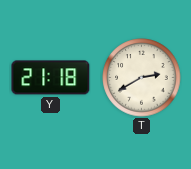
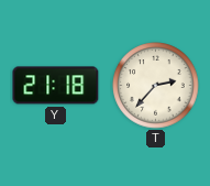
T: 2:40 -> 2:37 (156, 86)
